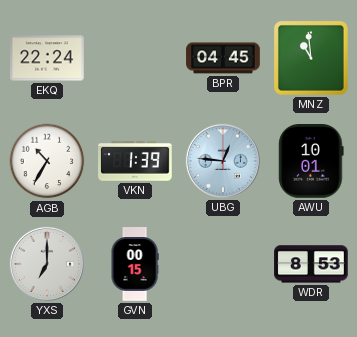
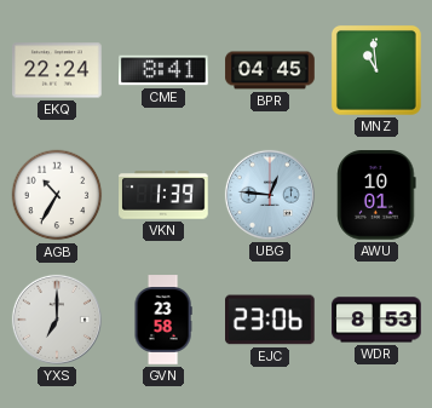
CME: none -> 8:41 (165, 70)
GVN: 00:15 -> 23:58 (163, 320)
EJC: none -> 23:06 (271, 320)
